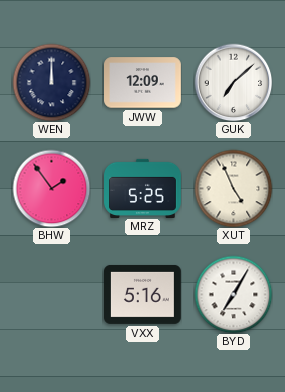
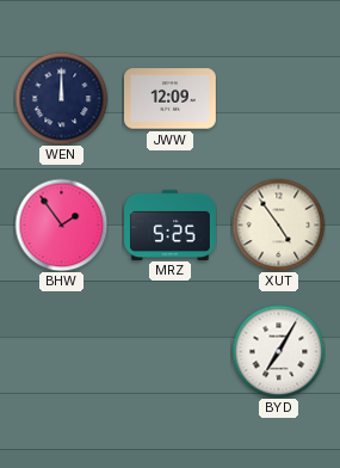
GUK: 7:08 -> none (233, 82)
XUT: 4:56 -> 4:54 (278, 224)
VXX: 5:16 -> none (143, 294)
